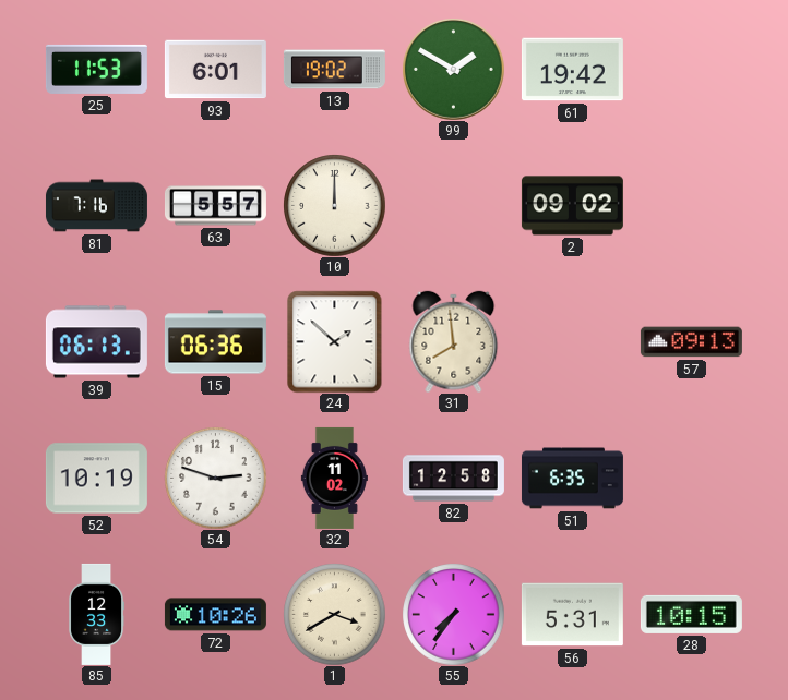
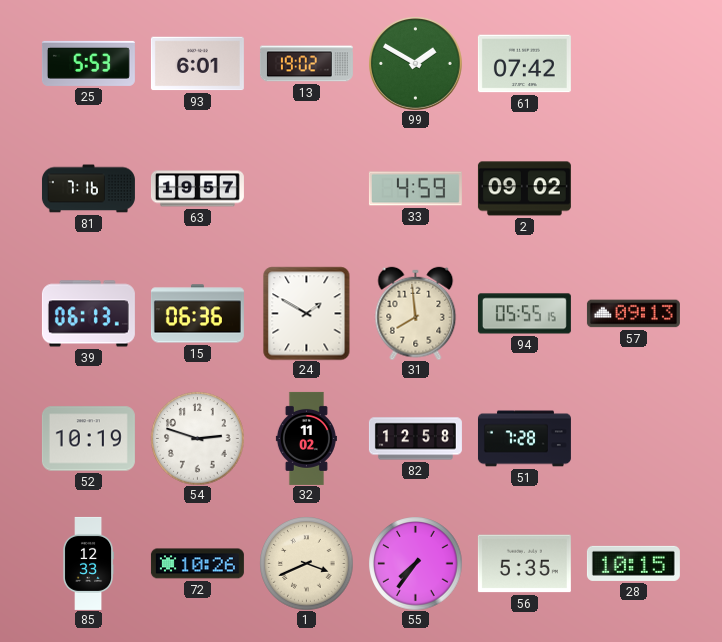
25: 11:53 -> 5:53 (88, 63)
61: 19:42 -> 07:42 (524, 64)
63: 5:57 -> 19:57 (197, 189)
10: 12:00 -> none (334, 205)
33: none -> 4:59 (415, 189)
24: 1:52 -> 1:50 (307, 313)
94: none -> 05:55 (524, 314)
51: 6:35 -> 7:28 (524, 439)
1: 3:40 -> 3:41 (306, 563)
56: 5:31 -> 5:35 (524, 564)
